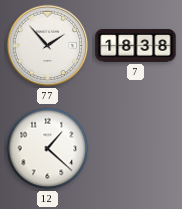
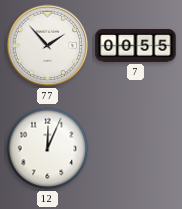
7: 18:38 -> 00:55 (136, 46)
12: 1:22 -> 12:04 (48, 149)
